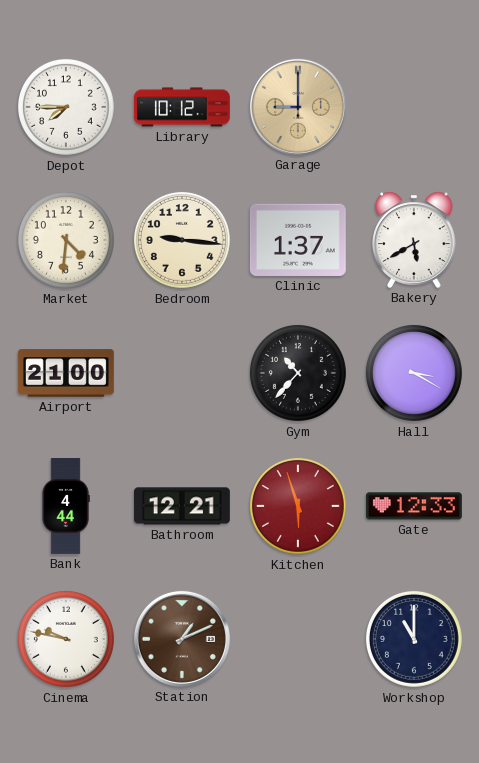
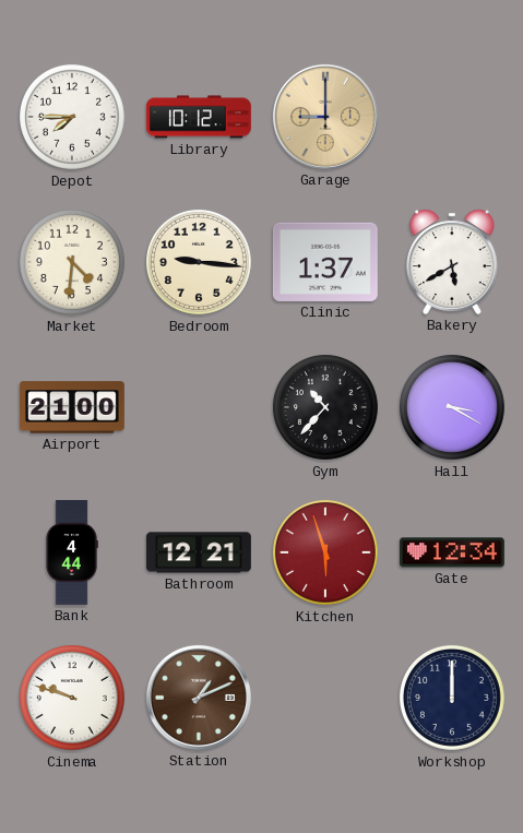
Gate: 12:33 -> 12:34 (452, 552)
Cinema: 9:47 -> 9:48 (72, 698)
Workshop: 11:00 -> 12:00 (452, 698)
